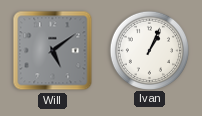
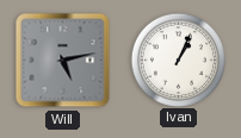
Will: 5:09 -> 5:13 (63, 61)
